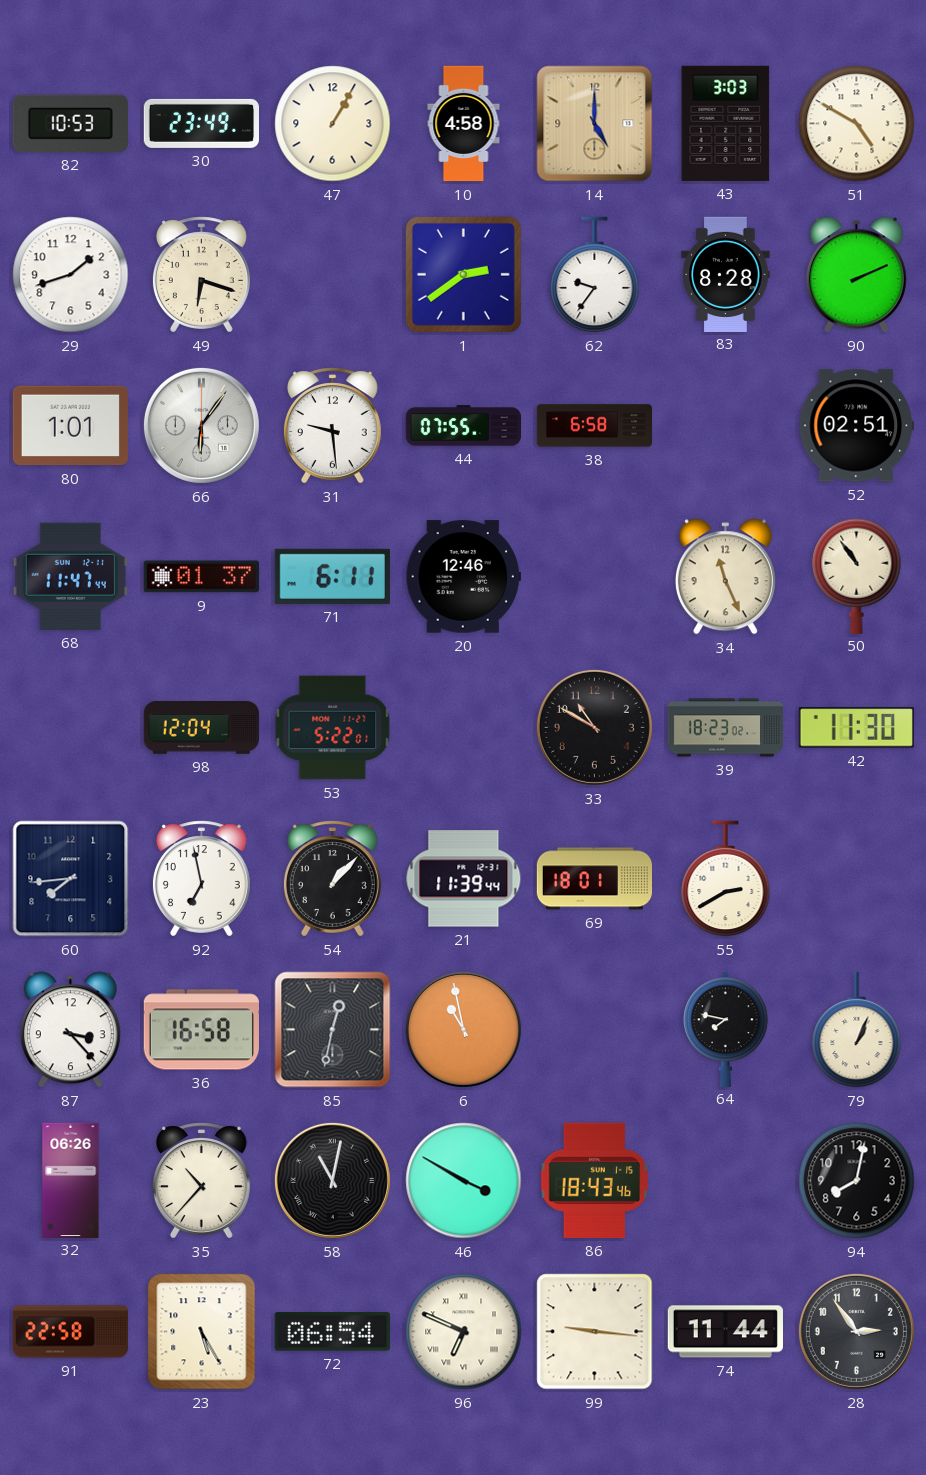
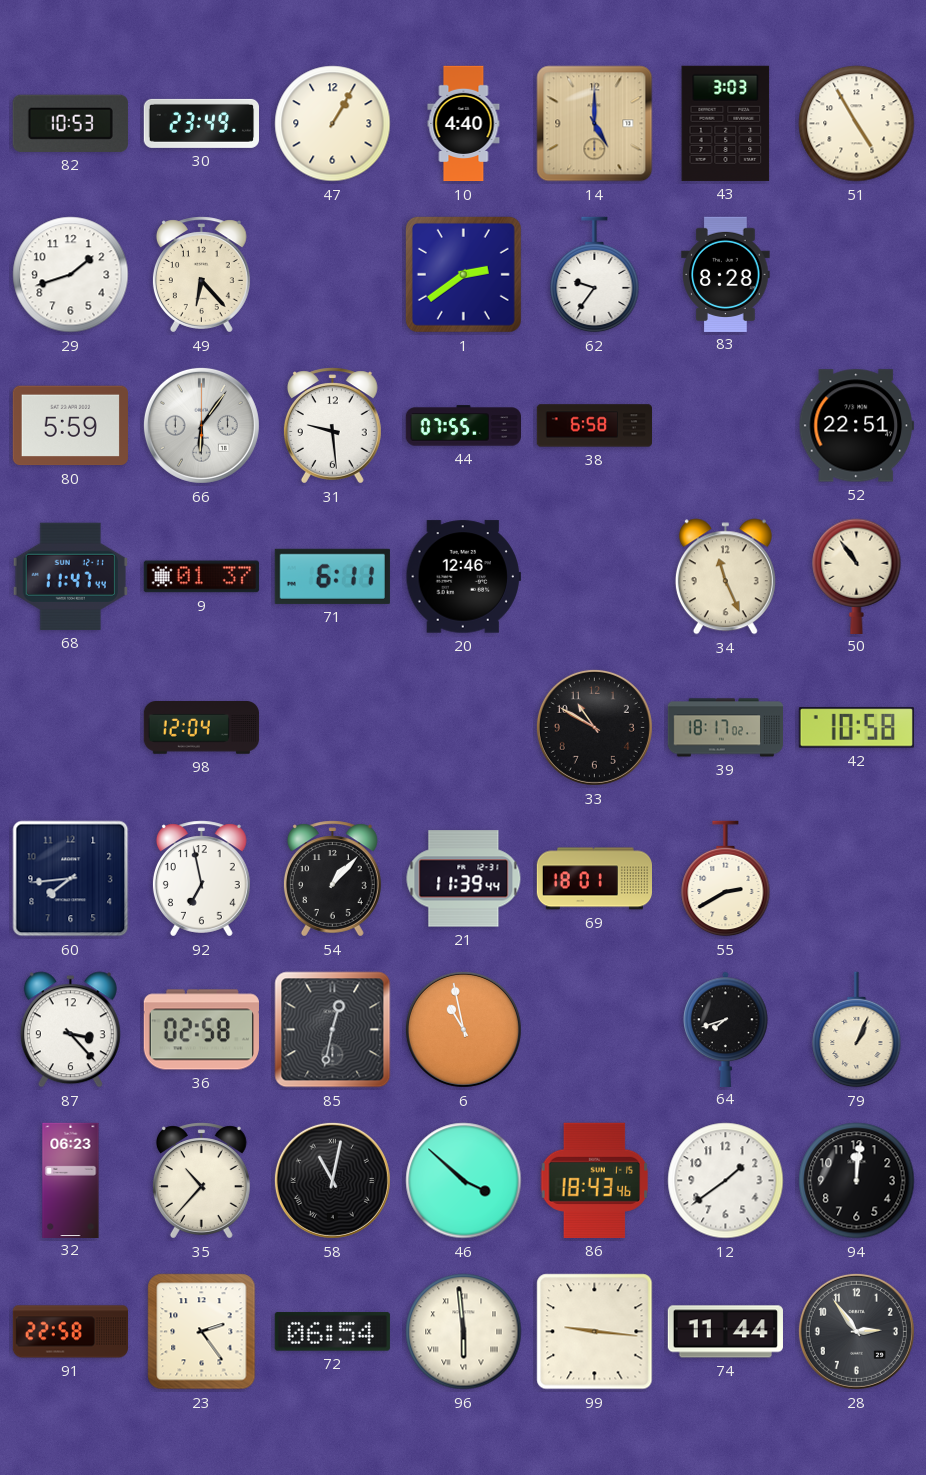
10: 4:58 -> 4:40 (464, 124)
51: 4:50 -> 4:55 (857, 124)
49: 6:18 -> 6:23 (201, 275)
90: 2:11 -> none (856, 275)
80: 1:01 -> 5:59 (70, 426)
52: 02:51 -> 22:51 (856, 426)
53: 5:22 -> none (333, 728)
39: 18:23 -> 18:17 (725, 728)
42: 11:30 -> 10:58 (856, 728)
36: 16:58 -> 02:58 (201, 1030)
64: 7:47 -> 7:42 (726, 1029)
32: 06:26 -> 06:23 (71, 1180)
46: 3:50 -> 3:52 (464, 1181)
12: none -> 1:39 (726, 1181)
94: 8:02 -> 12:01 (857, 1181)
23: 5:25 -> 2:24 (202, 1332)
96: 6:49 -> 5:59 (464, 1332)
